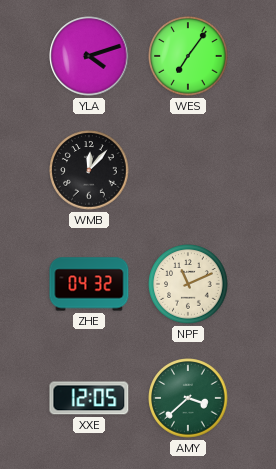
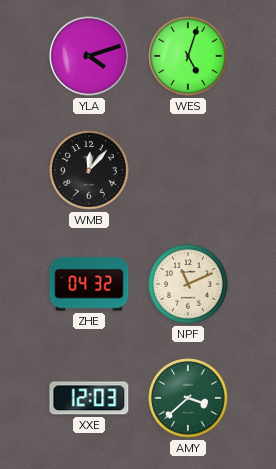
WES: 7:06 -> 5:03 (188, 56)
XXE: 12:05 -> 12:03 (89, 398)
